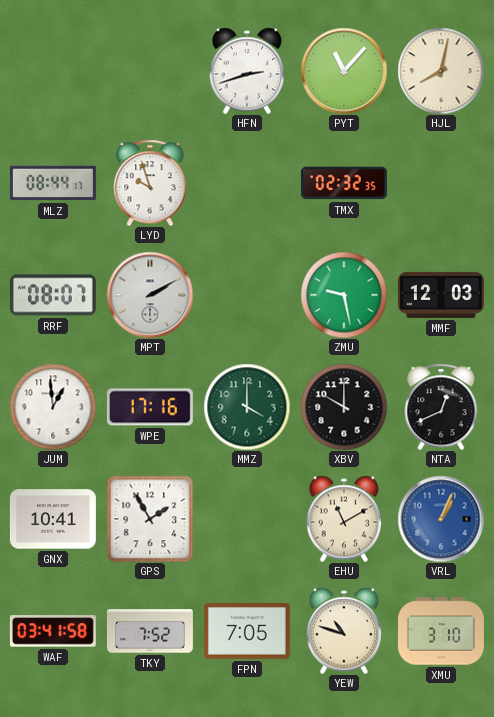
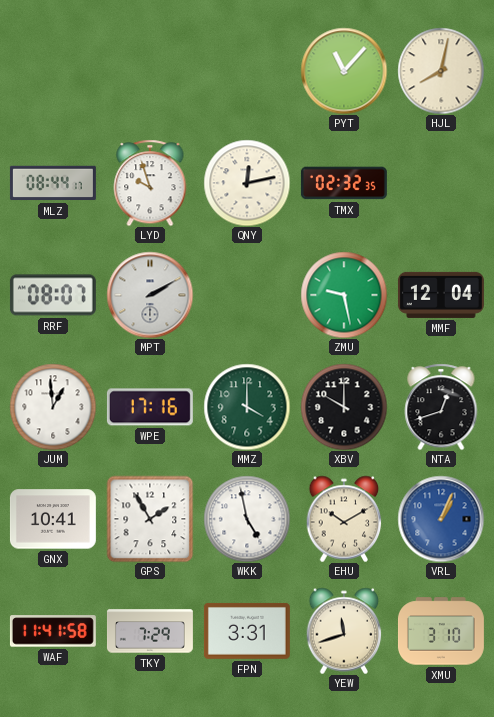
HFN: 2:42 -> none (247, 71)
QNY: none -> 12:13 (247, 183)
MMF: 12:03 -> 12:04 (441, 295)
NTA: 12:41 -> 12:42 (441, 407)
WKK: none -> 4:58 (247, 519)
EHU: 11:10 -> 10:10 (344, 519)
WAF: 03:41 -> 11:41 (53, 631)
TKY: 7:52 -> 7:29 (150, 631)
FPN: 7:05 -> 3:31 (247, 631)
YEW: 10:48 -> 11:42 (344, 631)
